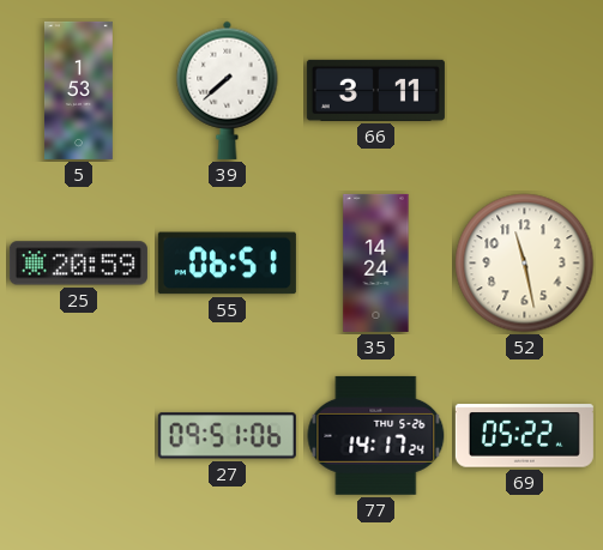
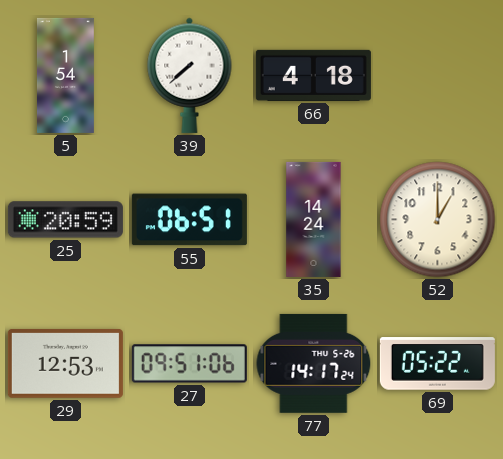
5: 1:53 -> 1:54 (65, 75)
66: 3:11 -> 4:18 (313, 75)
52: 11:28 -> 1:00 (438, 220)
29: none -> 12:53 (65, 363)
